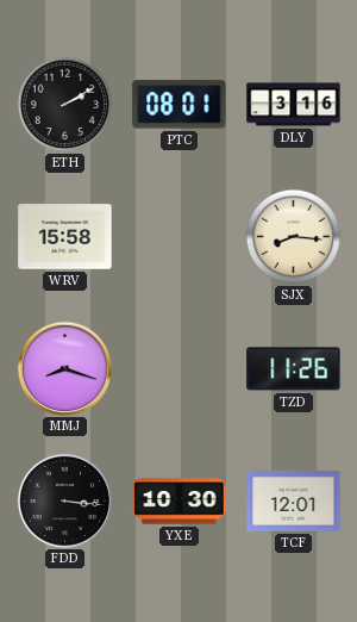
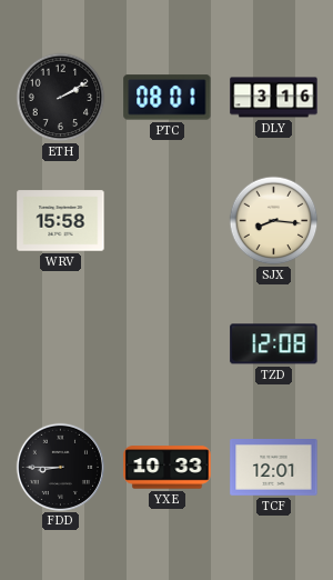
MMJ: 8:18 -> none (64, 368)
TZD: 11:26 -> 12:08 (274, 344)
FDD: 3:16 -> 8:45 (60, 467)
YXE: 10:30 -> 10:33 (168, 468)
